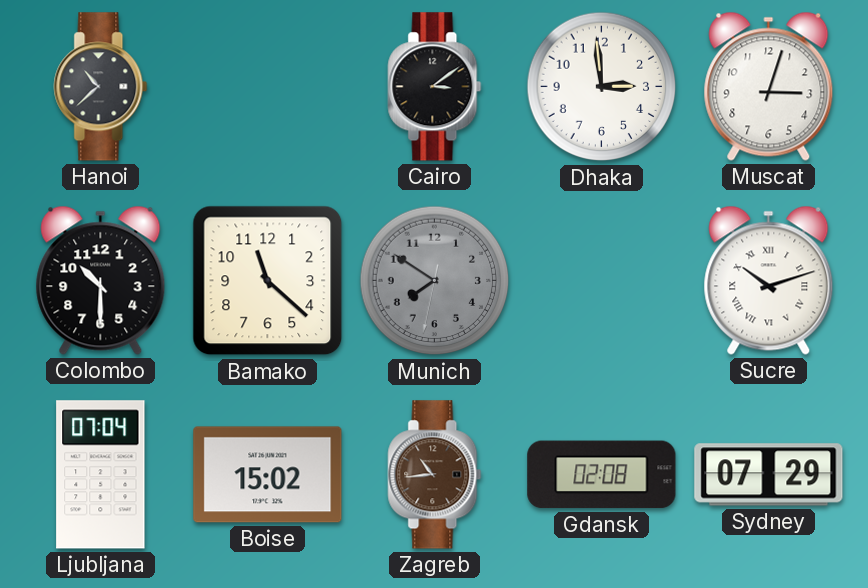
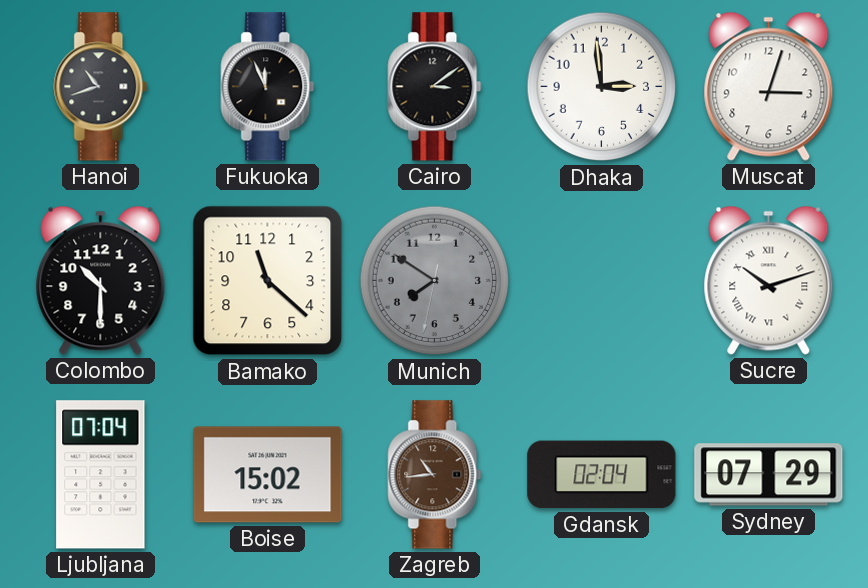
Hanoi: 10:38 -> 10:42 (101, 87)
Fukuoka: none -> 11:56 (268, 87)
Gdansk: 02:08 -> 02:04 (602, 475)
